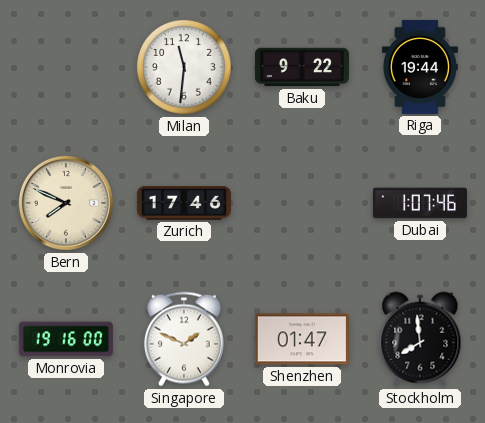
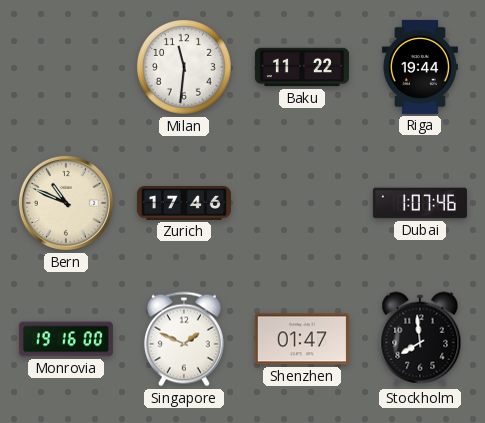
Baku: 9:22 -> 11:22 (302, 67)
Bern: 7:49 -> 10:49 (66, 203)
